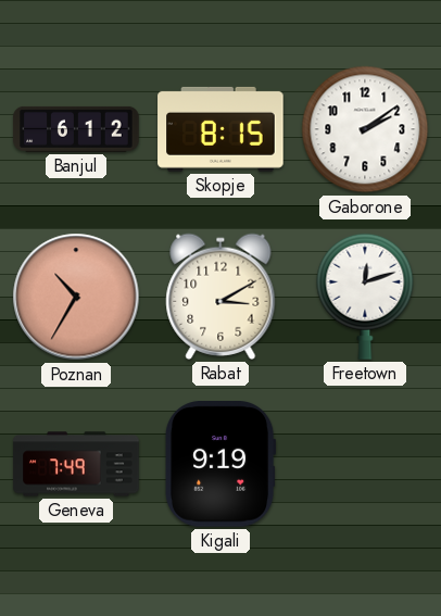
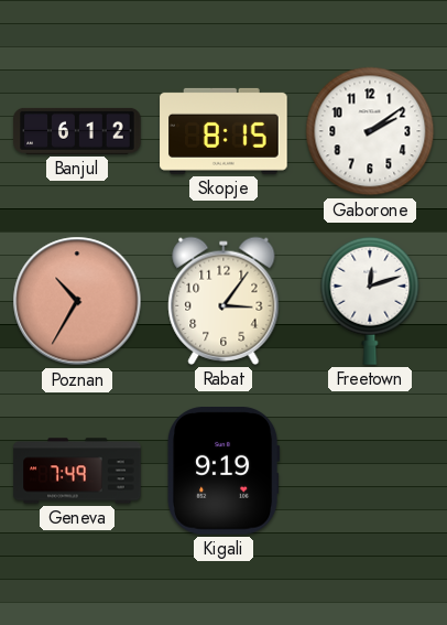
Rabat: 3:10 -> 3:06 (223, 301)
